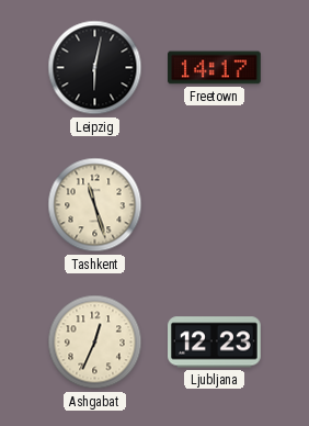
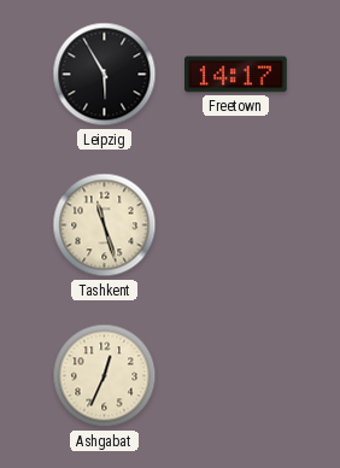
Leipzig: 6:02 -> 5:55 (105, 75)
Ljubljana: 12:23 -> none (215, 343)
